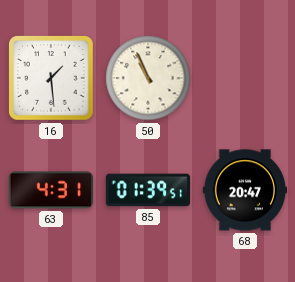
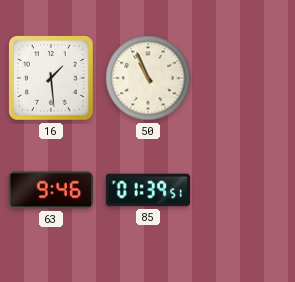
63: 4:31 -> 9:46 (50, 190)
68: 20:47 -> none (244, 190)
